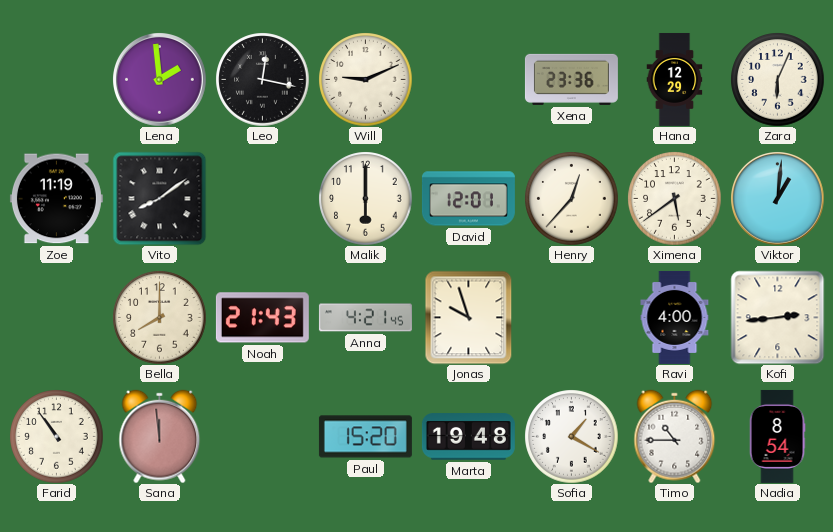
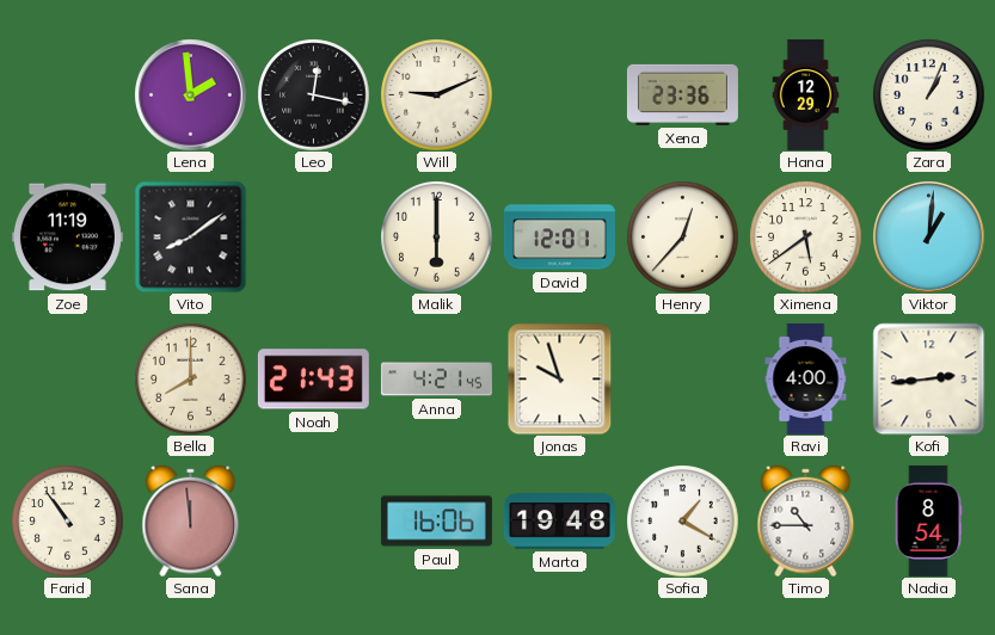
Zara: 6:04 -> 1:04 (928, 94)
Paul: 15:20 -> 16:06 (436, 522)
